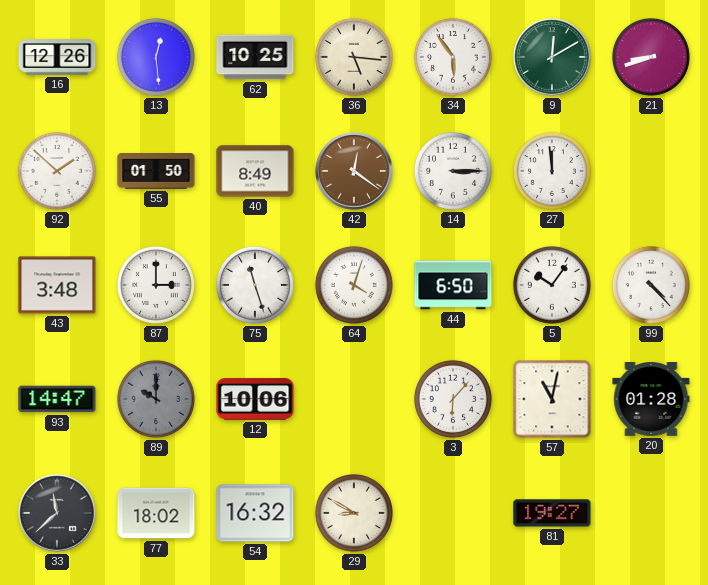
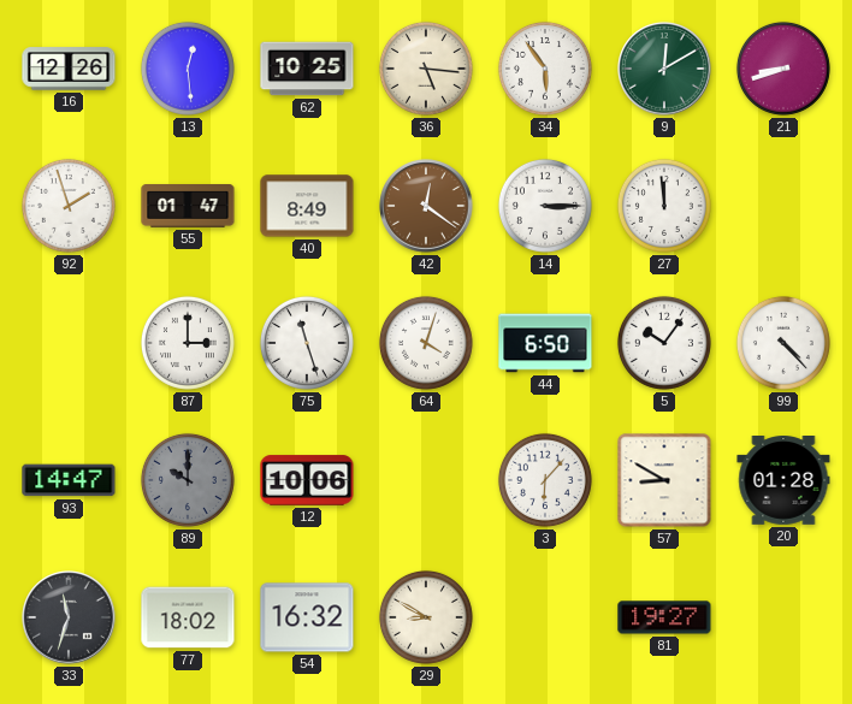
92: 1:52 -> 1:57 (69, 206)
55: 01:50 -> 01:47 (188, 207)
43: 3:48 -> none (57, 285)
57: 11:02 -> 8:50 (664, 480)
33: 11:38 -> 11:33 (69, 617)
